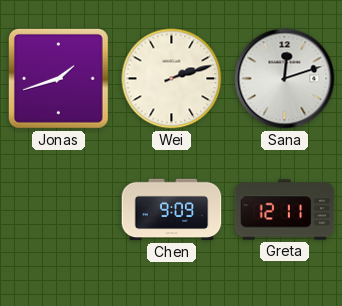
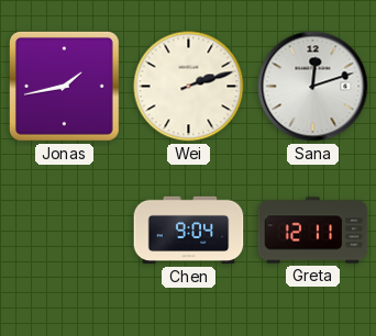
Jonas: 1:42 -> 1:43 (64, 86)
Chen: 9:09 -> 9:04 (189, 231)
